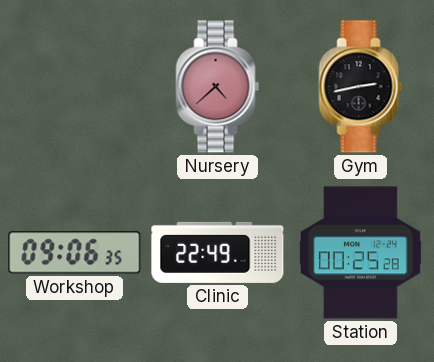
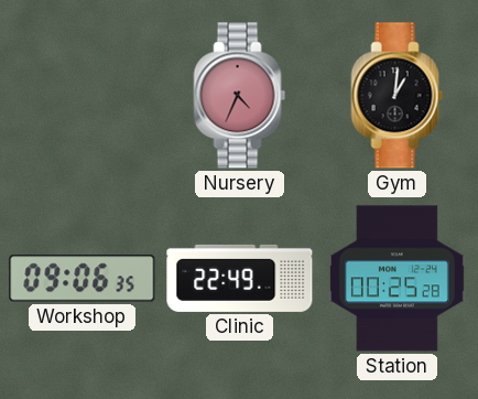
Nursery: 4:38 -> 4:34 (240, 96)
Gym: 2:43 -> 1:01 (398, 96)
